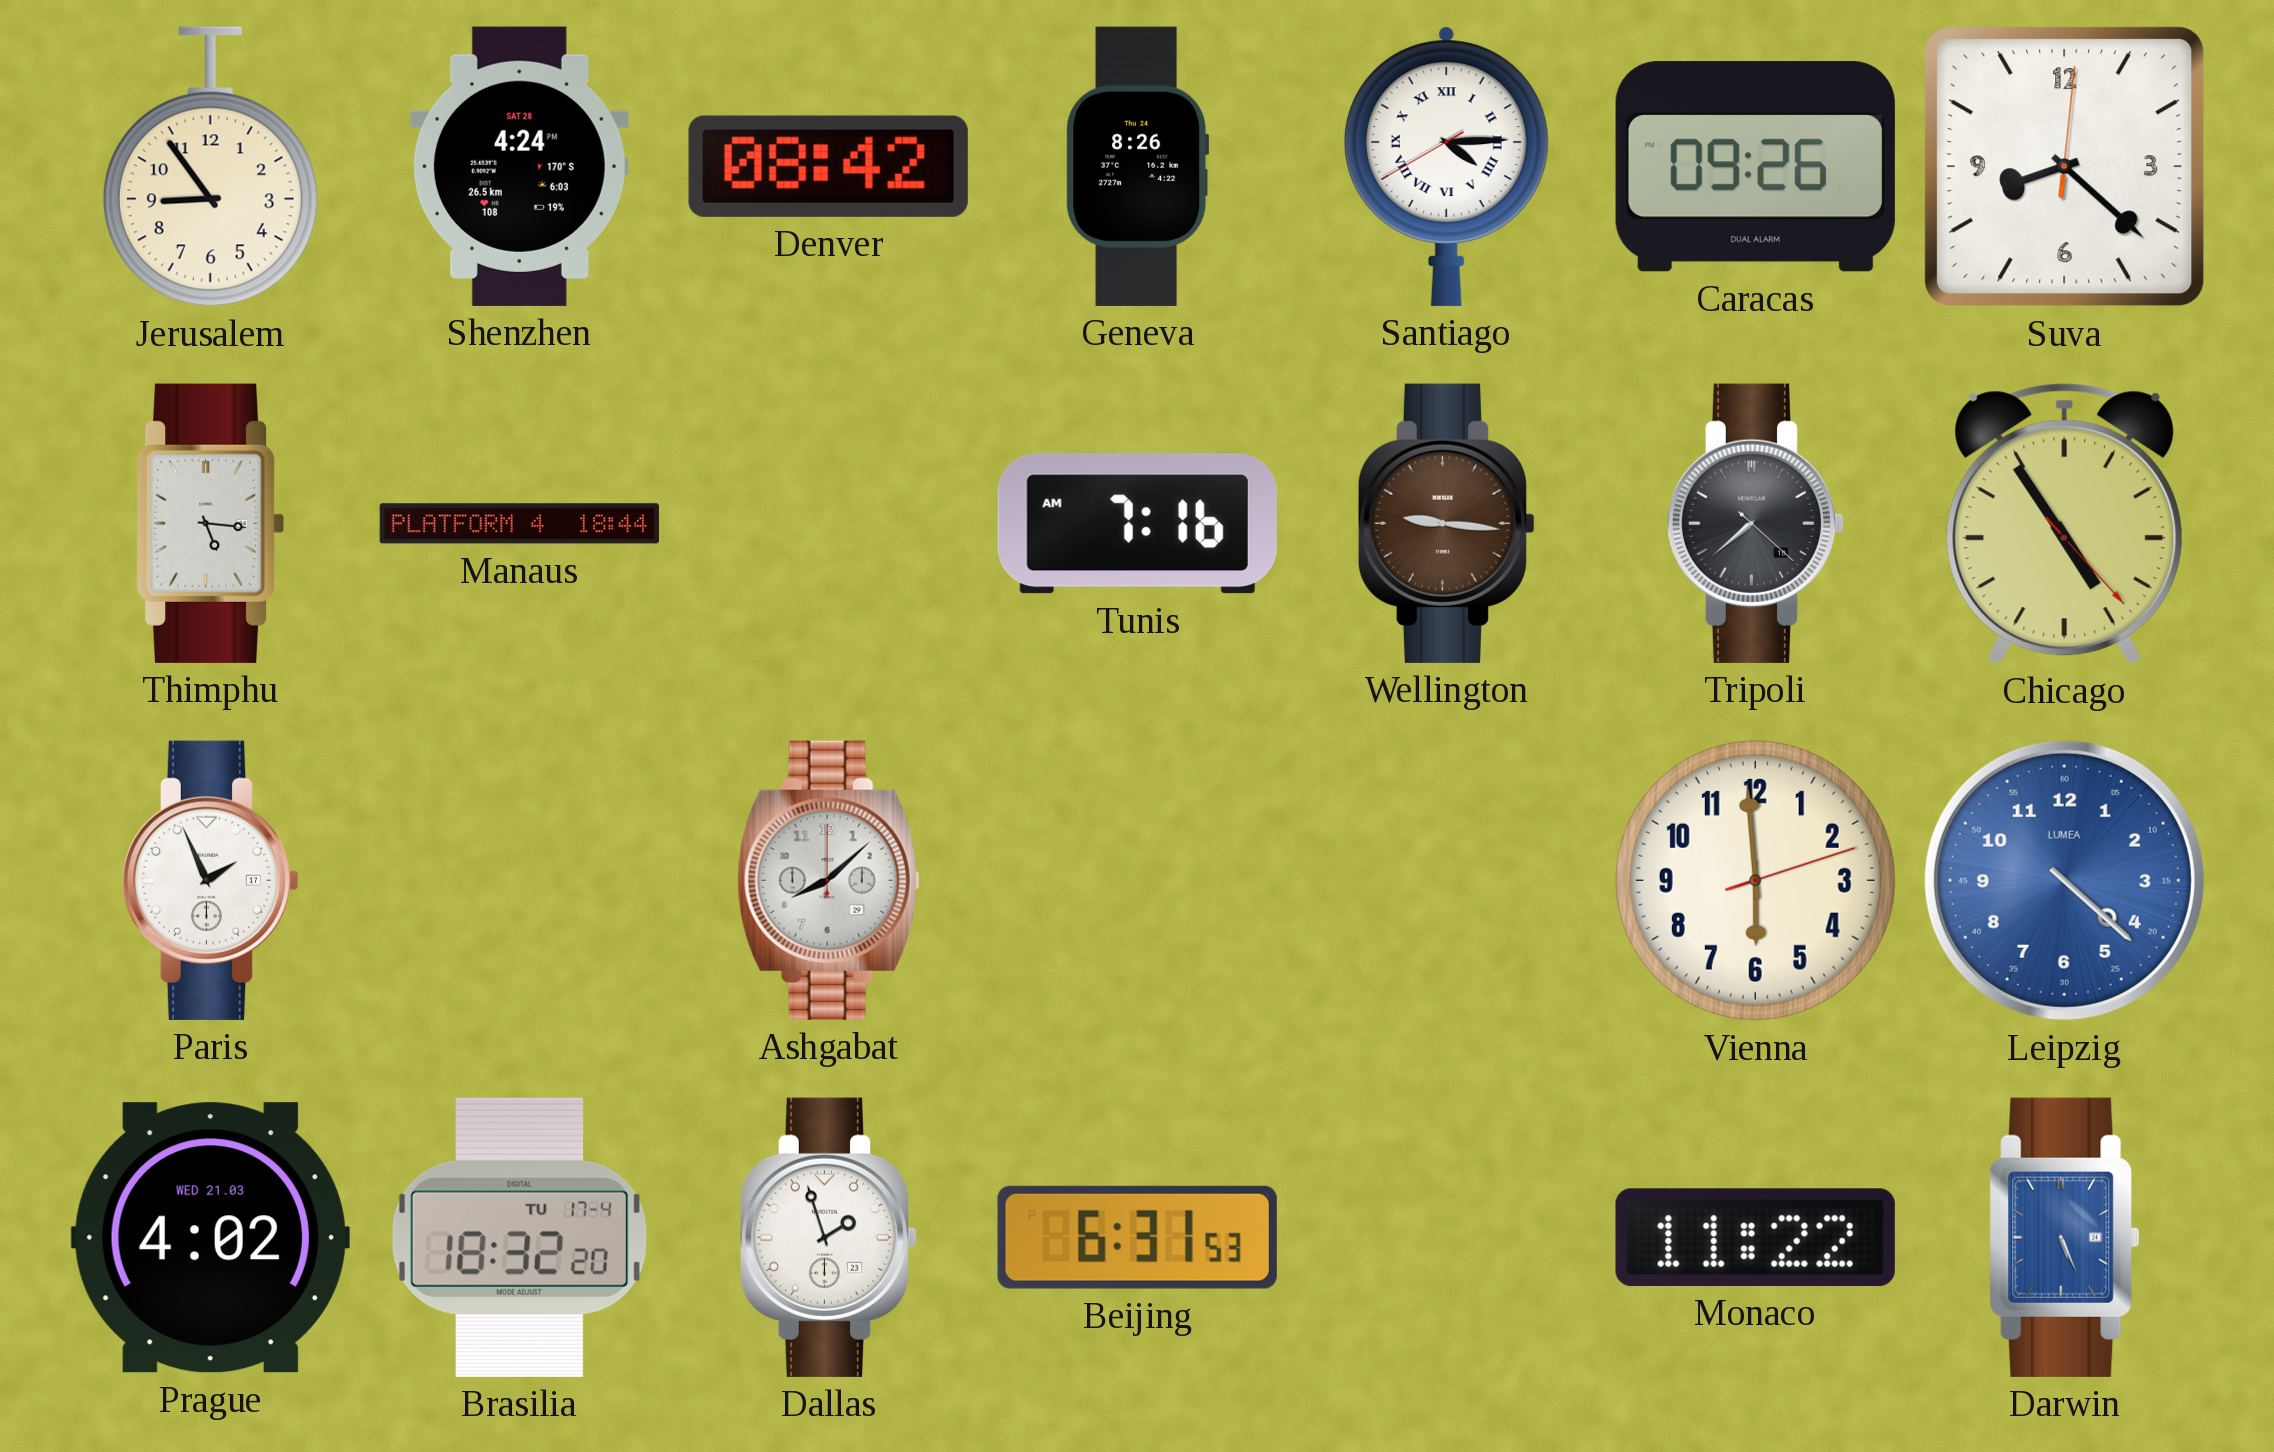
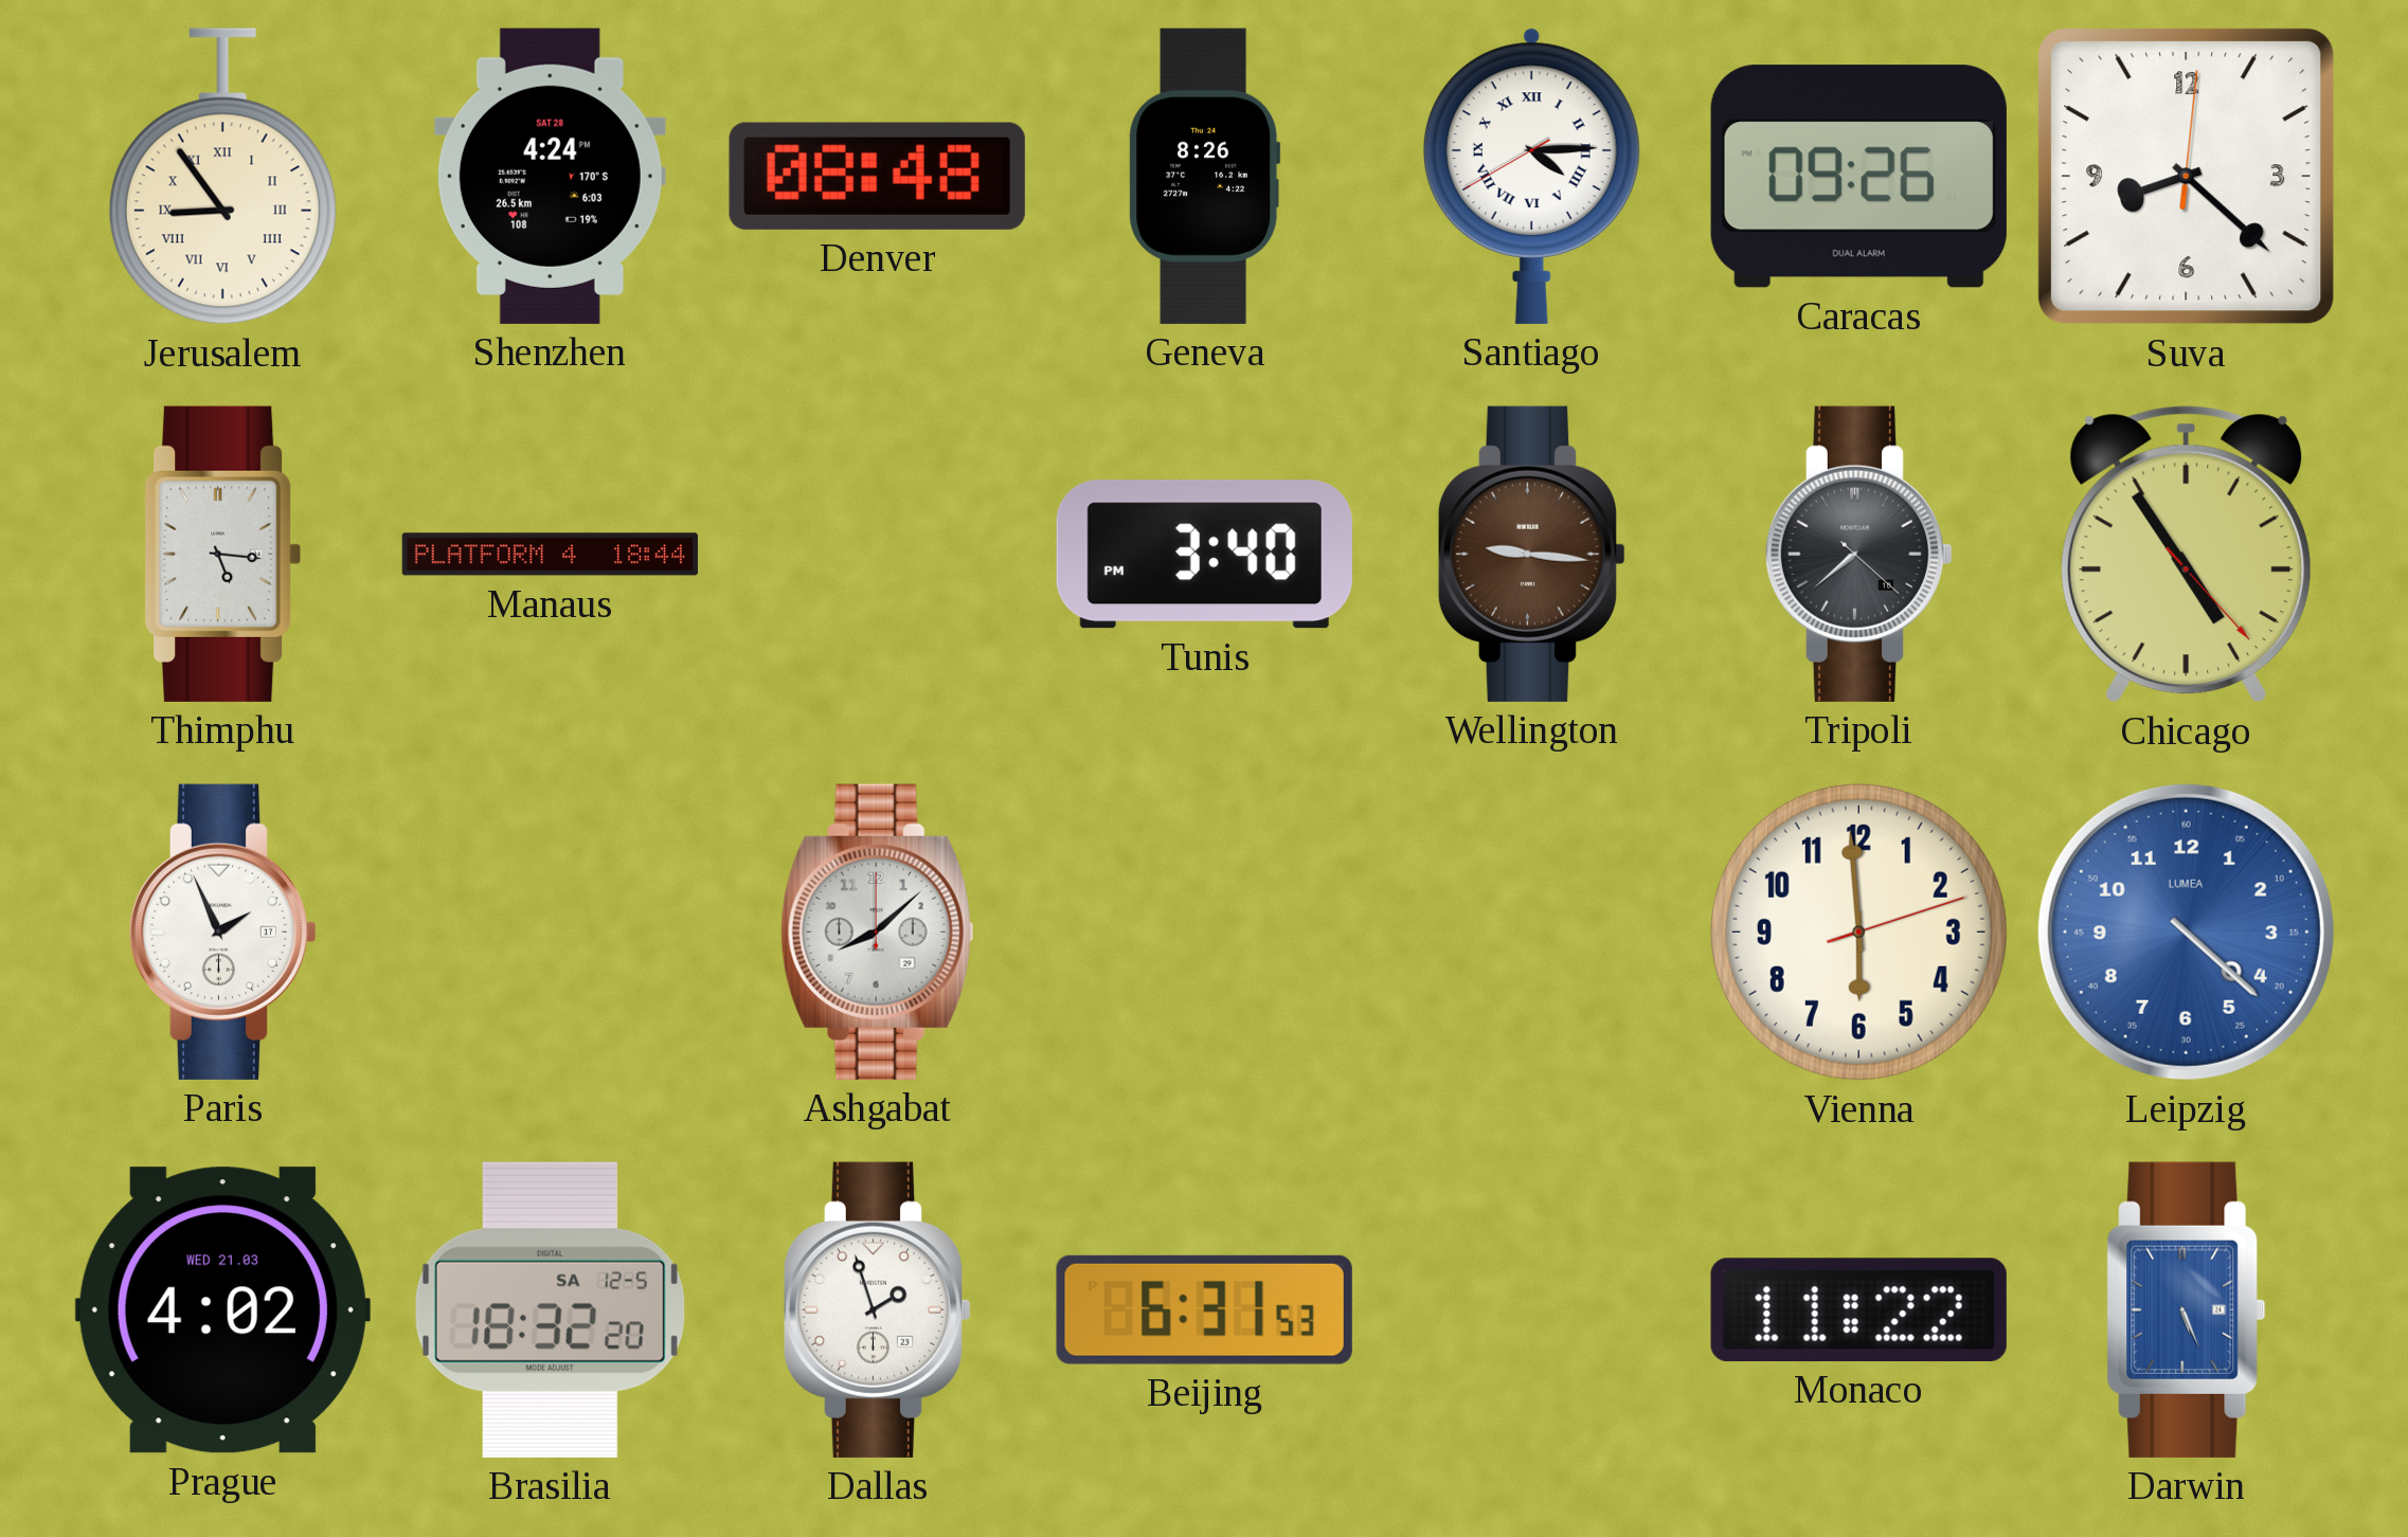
Jerusalem numerals: Arabic -> Roman (222, 177)
Denver: 08:42 -> 08:48 (877, 176)
Tunis: 7:16 -> 3:40 (1204, 555)
Brasilia date: TU 17-4 -> SA 12-5 (550, 1309)
